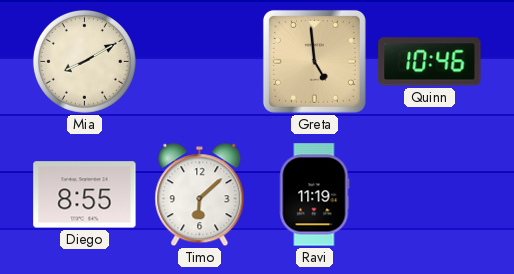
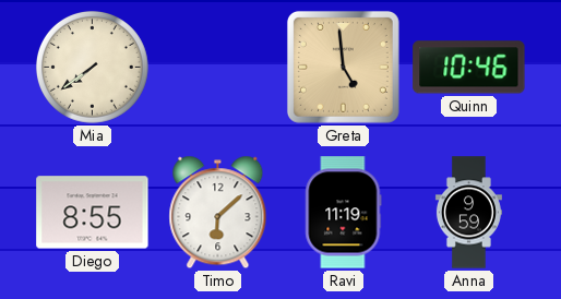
Mia: 8:10 -> 7:39 (92, 67)
Anna: none -> 9:59 (468, 213)
